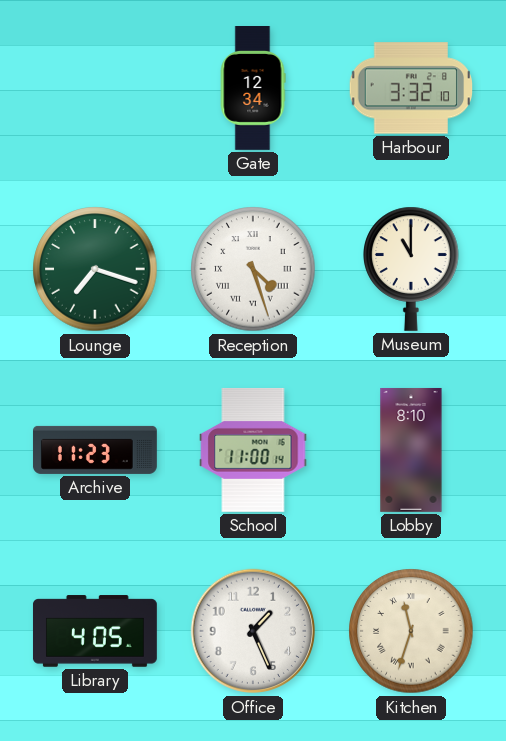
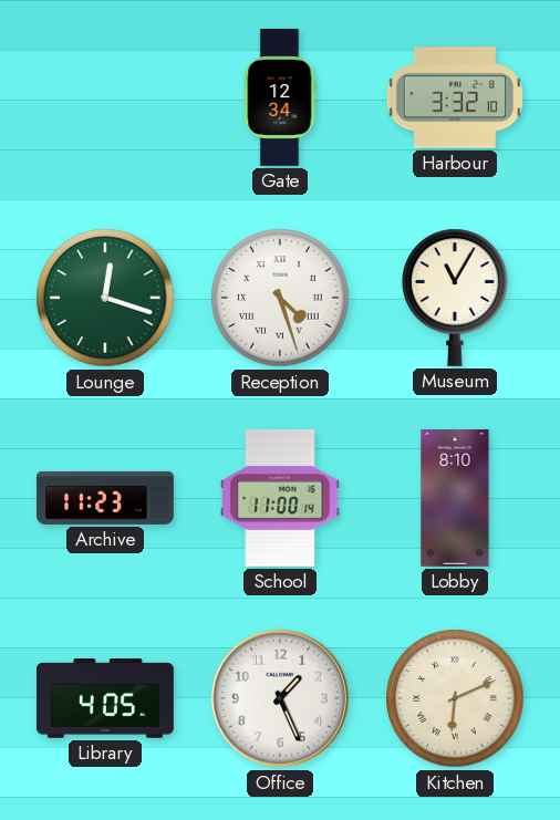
Lounge: 7:18 -> 12:18 (105, 298)
Museum: 11:00 -> 11:05 (455, 298)
Kitchen: 11:33 -> 6:11 (455, 698)
